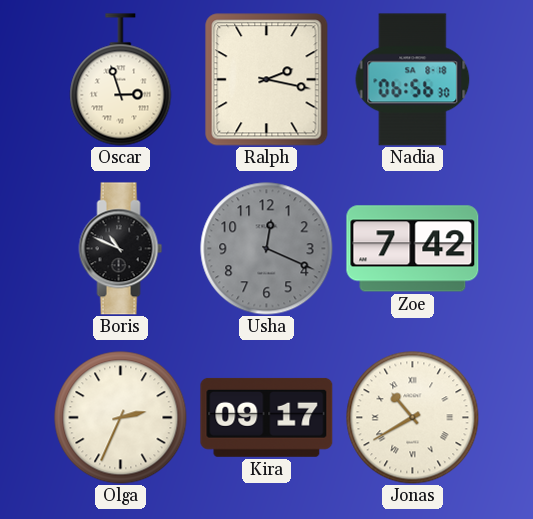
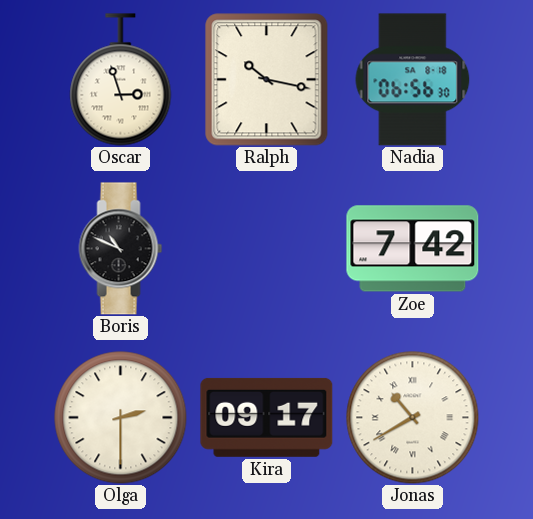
Ralph: 2:17 -> 10:17 (267, 80)
Usha: 12:19 -> none (267, 249)
Olga: 2:34 -> 2:30 (121, 418)
